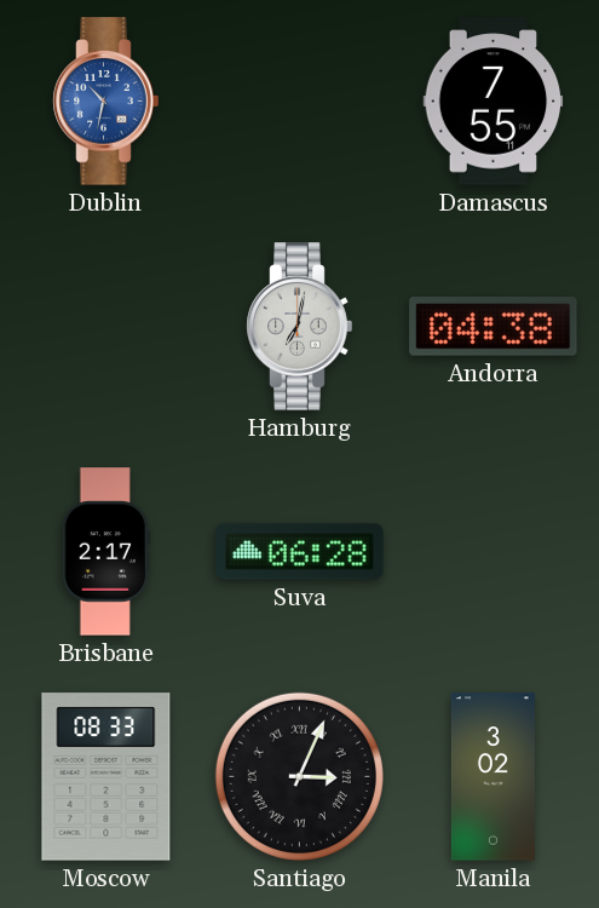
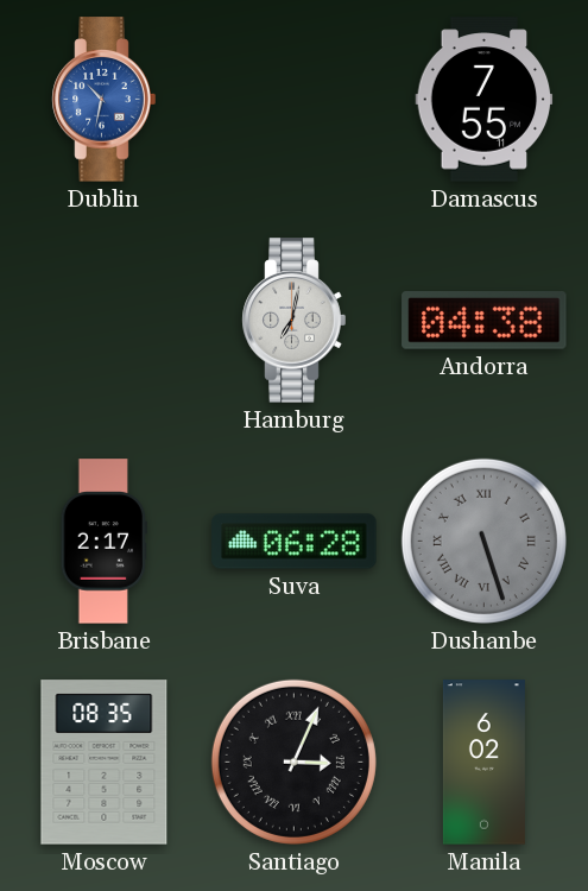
Dushanbe: none -> 5:27 (483, 541)
Moscow: 08:33 -> 08:35 (105, 763)
Manila: 3:02 -> 6:02 (483, 763)
